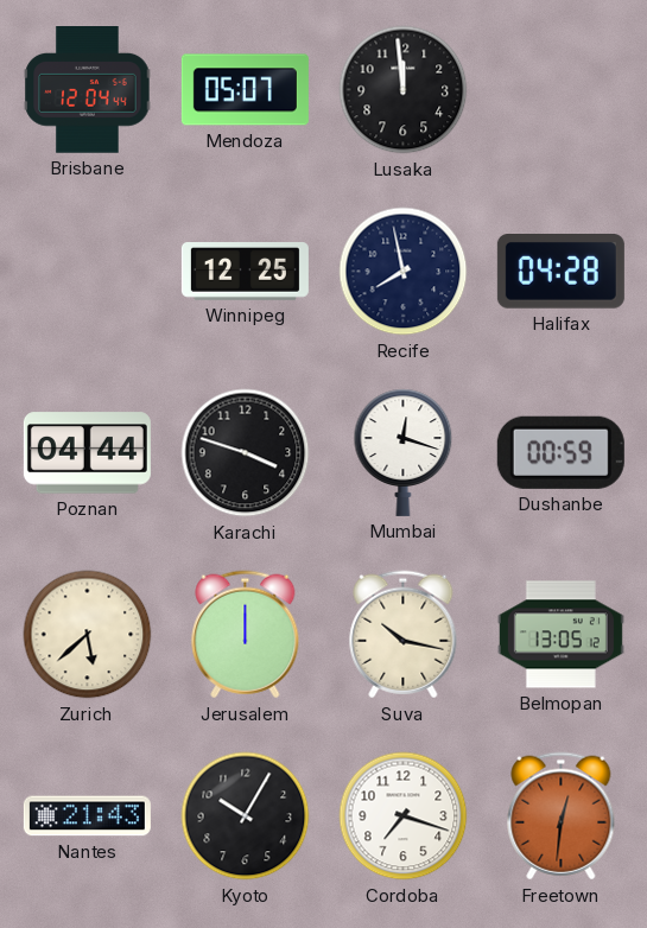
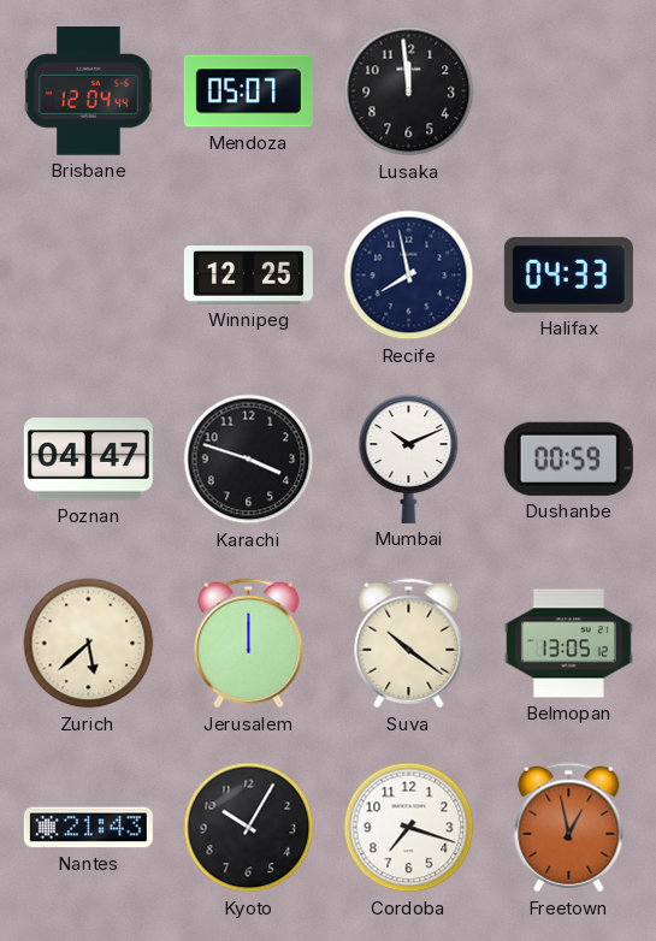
Halifax: 04:28 -> 04:33 (568, 276)
Poznan: 04:44 -> 04:47 (88, 460)
Mumbai: 12:18 -> 10:11 (409, 458)
Suva: 10:17 -> 10:21 (409, 644)
Freetown: 12:31 -> 12:58 (569, 828)
